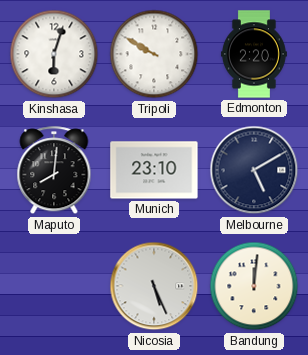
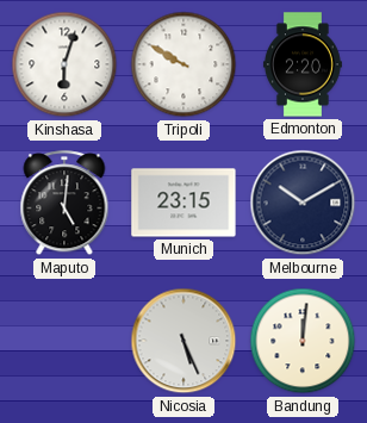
Maputo: 8:01 -> 5:01 (64, 204)
Munich: 23:10 -> 23:15 (183, 203)
Melbourne: 5:10 -> 10:10 (303, 203)
